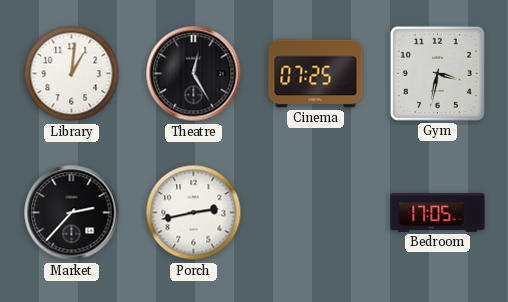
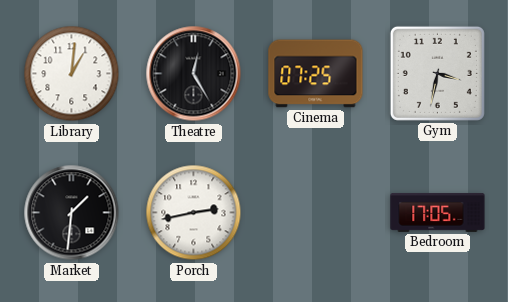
Market: 2:37 -> 1:31 (72, 213)
